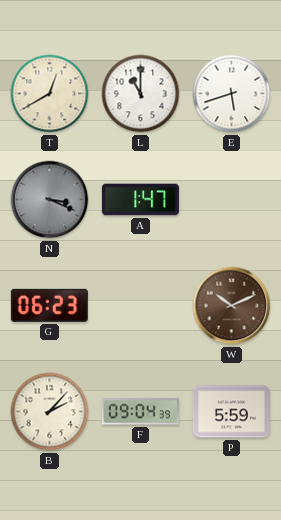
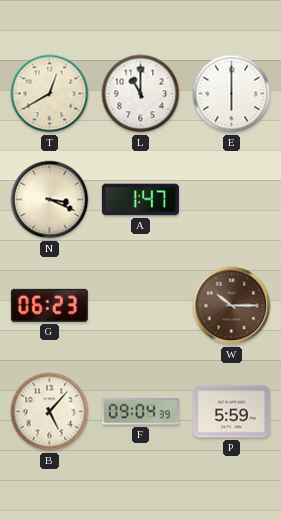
E: 5:42 -> 6:00 (232, 94)
N dial: grey -> cream (50, 200)
W: 10:11 -> 10:15 (232, 306)
B: 2:07 -> 5:07 (50, 412)
